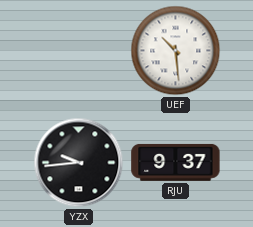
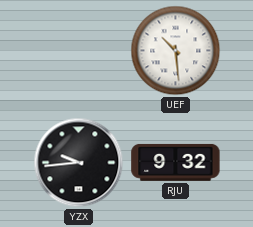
RJU: 9:37 -> 9:32 (176, 162)
